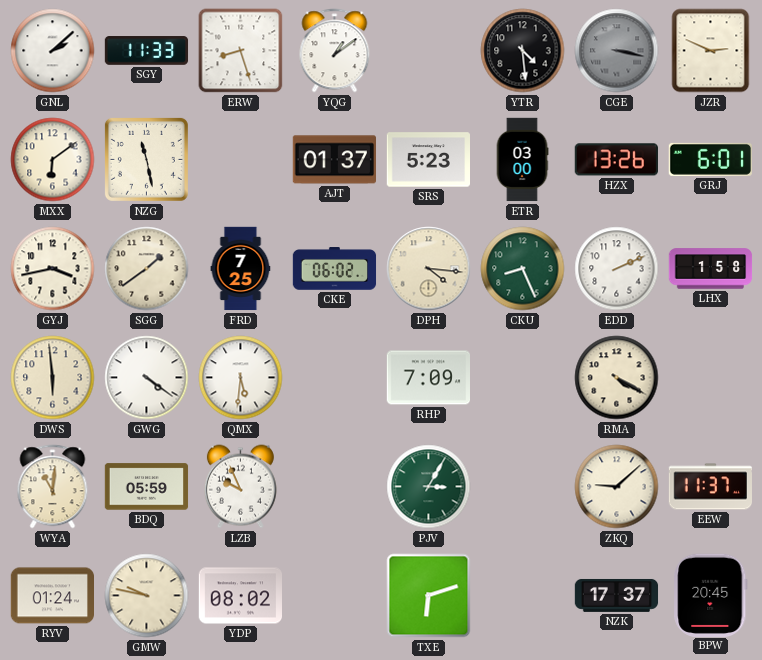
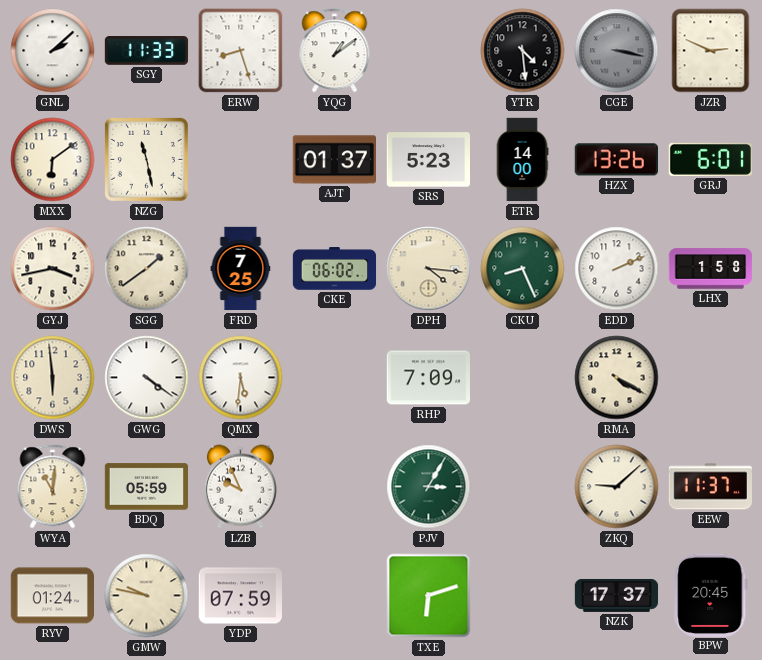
ETR: 03:00 -> 14:00 (522, 160)
YDP: 08:02 -> 07:59 (240, 596)
